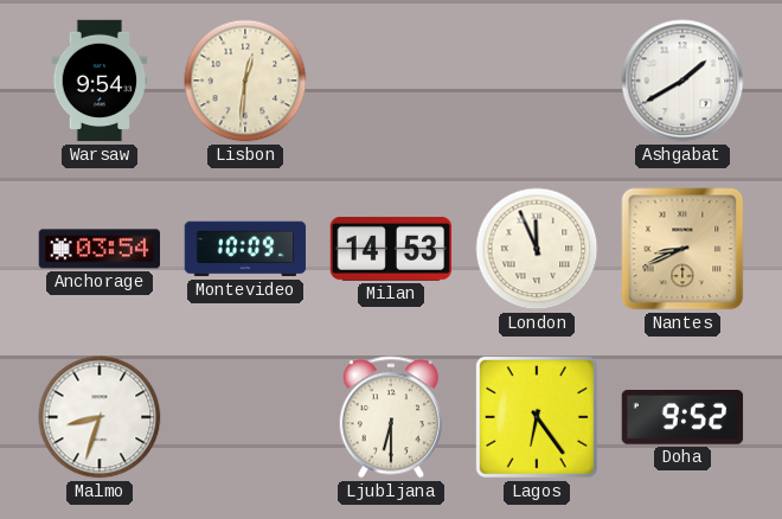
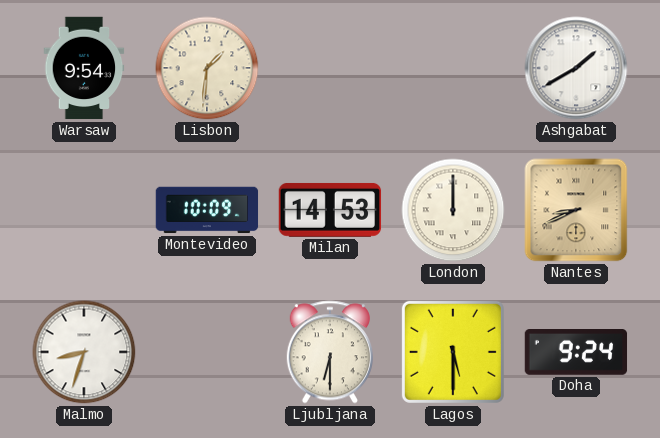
Lisbon: 12:31 -> 1:31 (207, 68)
Anchorage: 03:54 -> none (100, 249)
London: 11:56 -> 12:00 (453, 210)
Lagos: 6:24 -> 5:30 (453, 352)
Doha: 9:52 -> 9:24 (576, 353)
